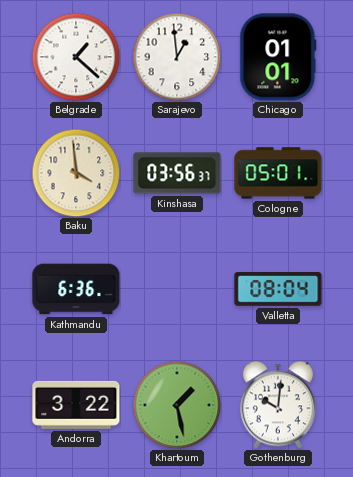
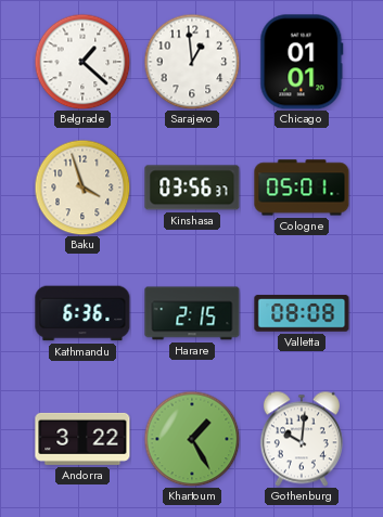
Baku: 3:59 -> 3:57 (82, 188)
Harare: none -> 2:15 (192, 313)
Valletta: 08:04 -> 08:08 (302, 313)
Khartoum: 1:28 -> 1:25 (192, 439)
